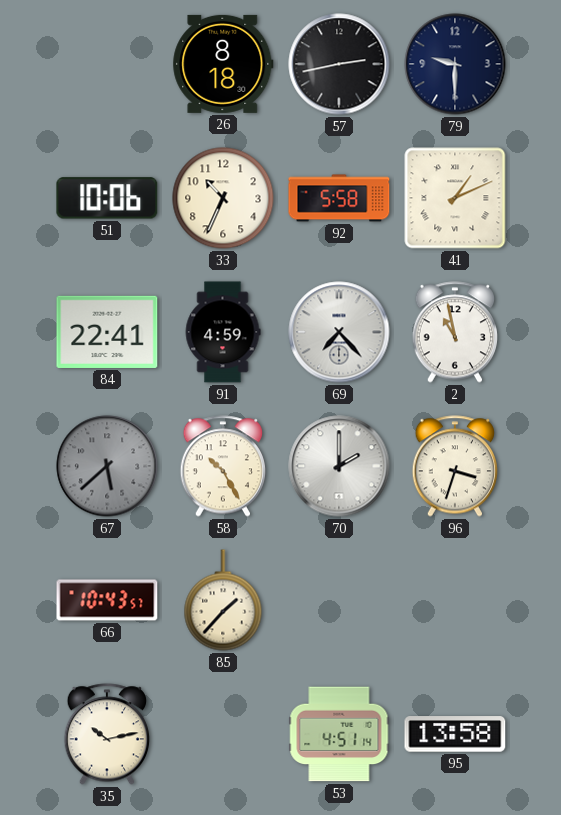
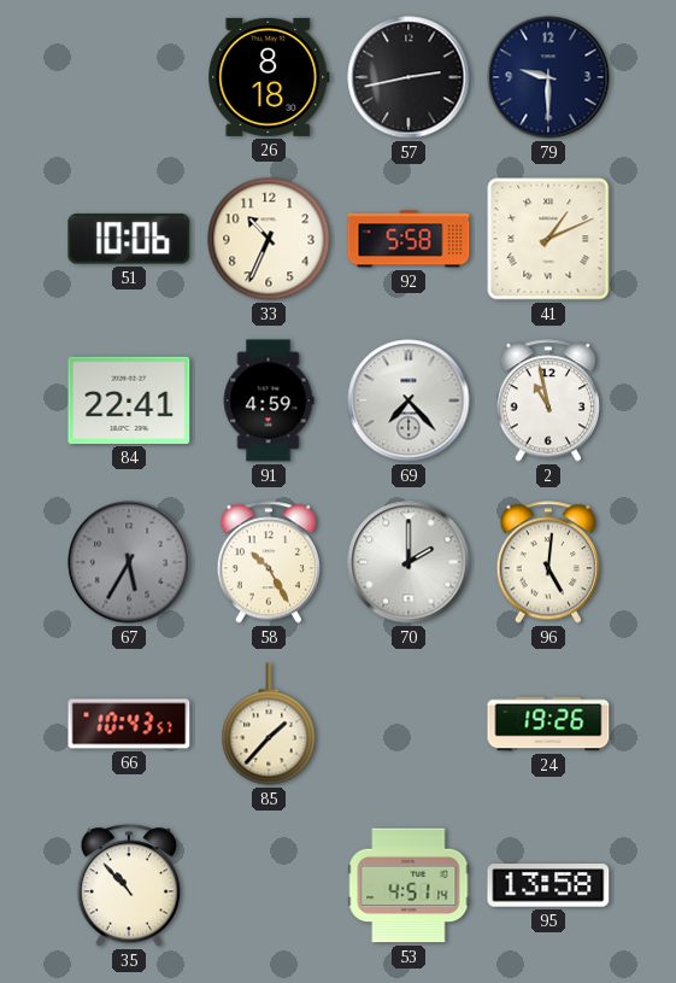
67: 5:38 -> 5:35 (129, 562)
96: 3:33 -> 5:01 (547, 562)
24: none -> 19:26 (548, 724)
35: 10:13 -> 10:53 (128, 885)
